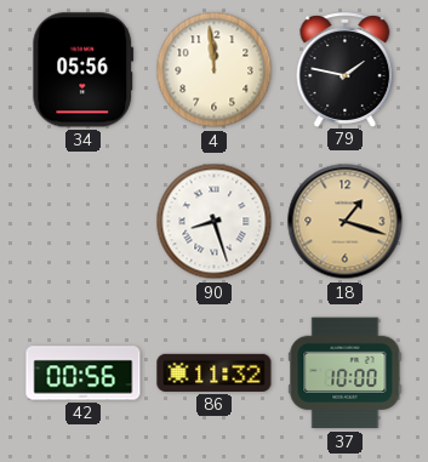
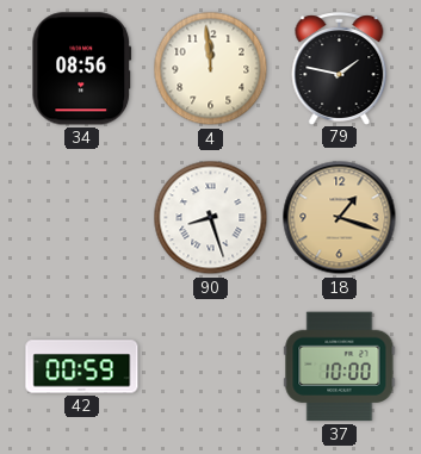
34: 05:56 -> 08:56 (82, 69)
42: 00:56 -> 00:59 (82, 367)
86: 11:32 -> none (215, 372)
